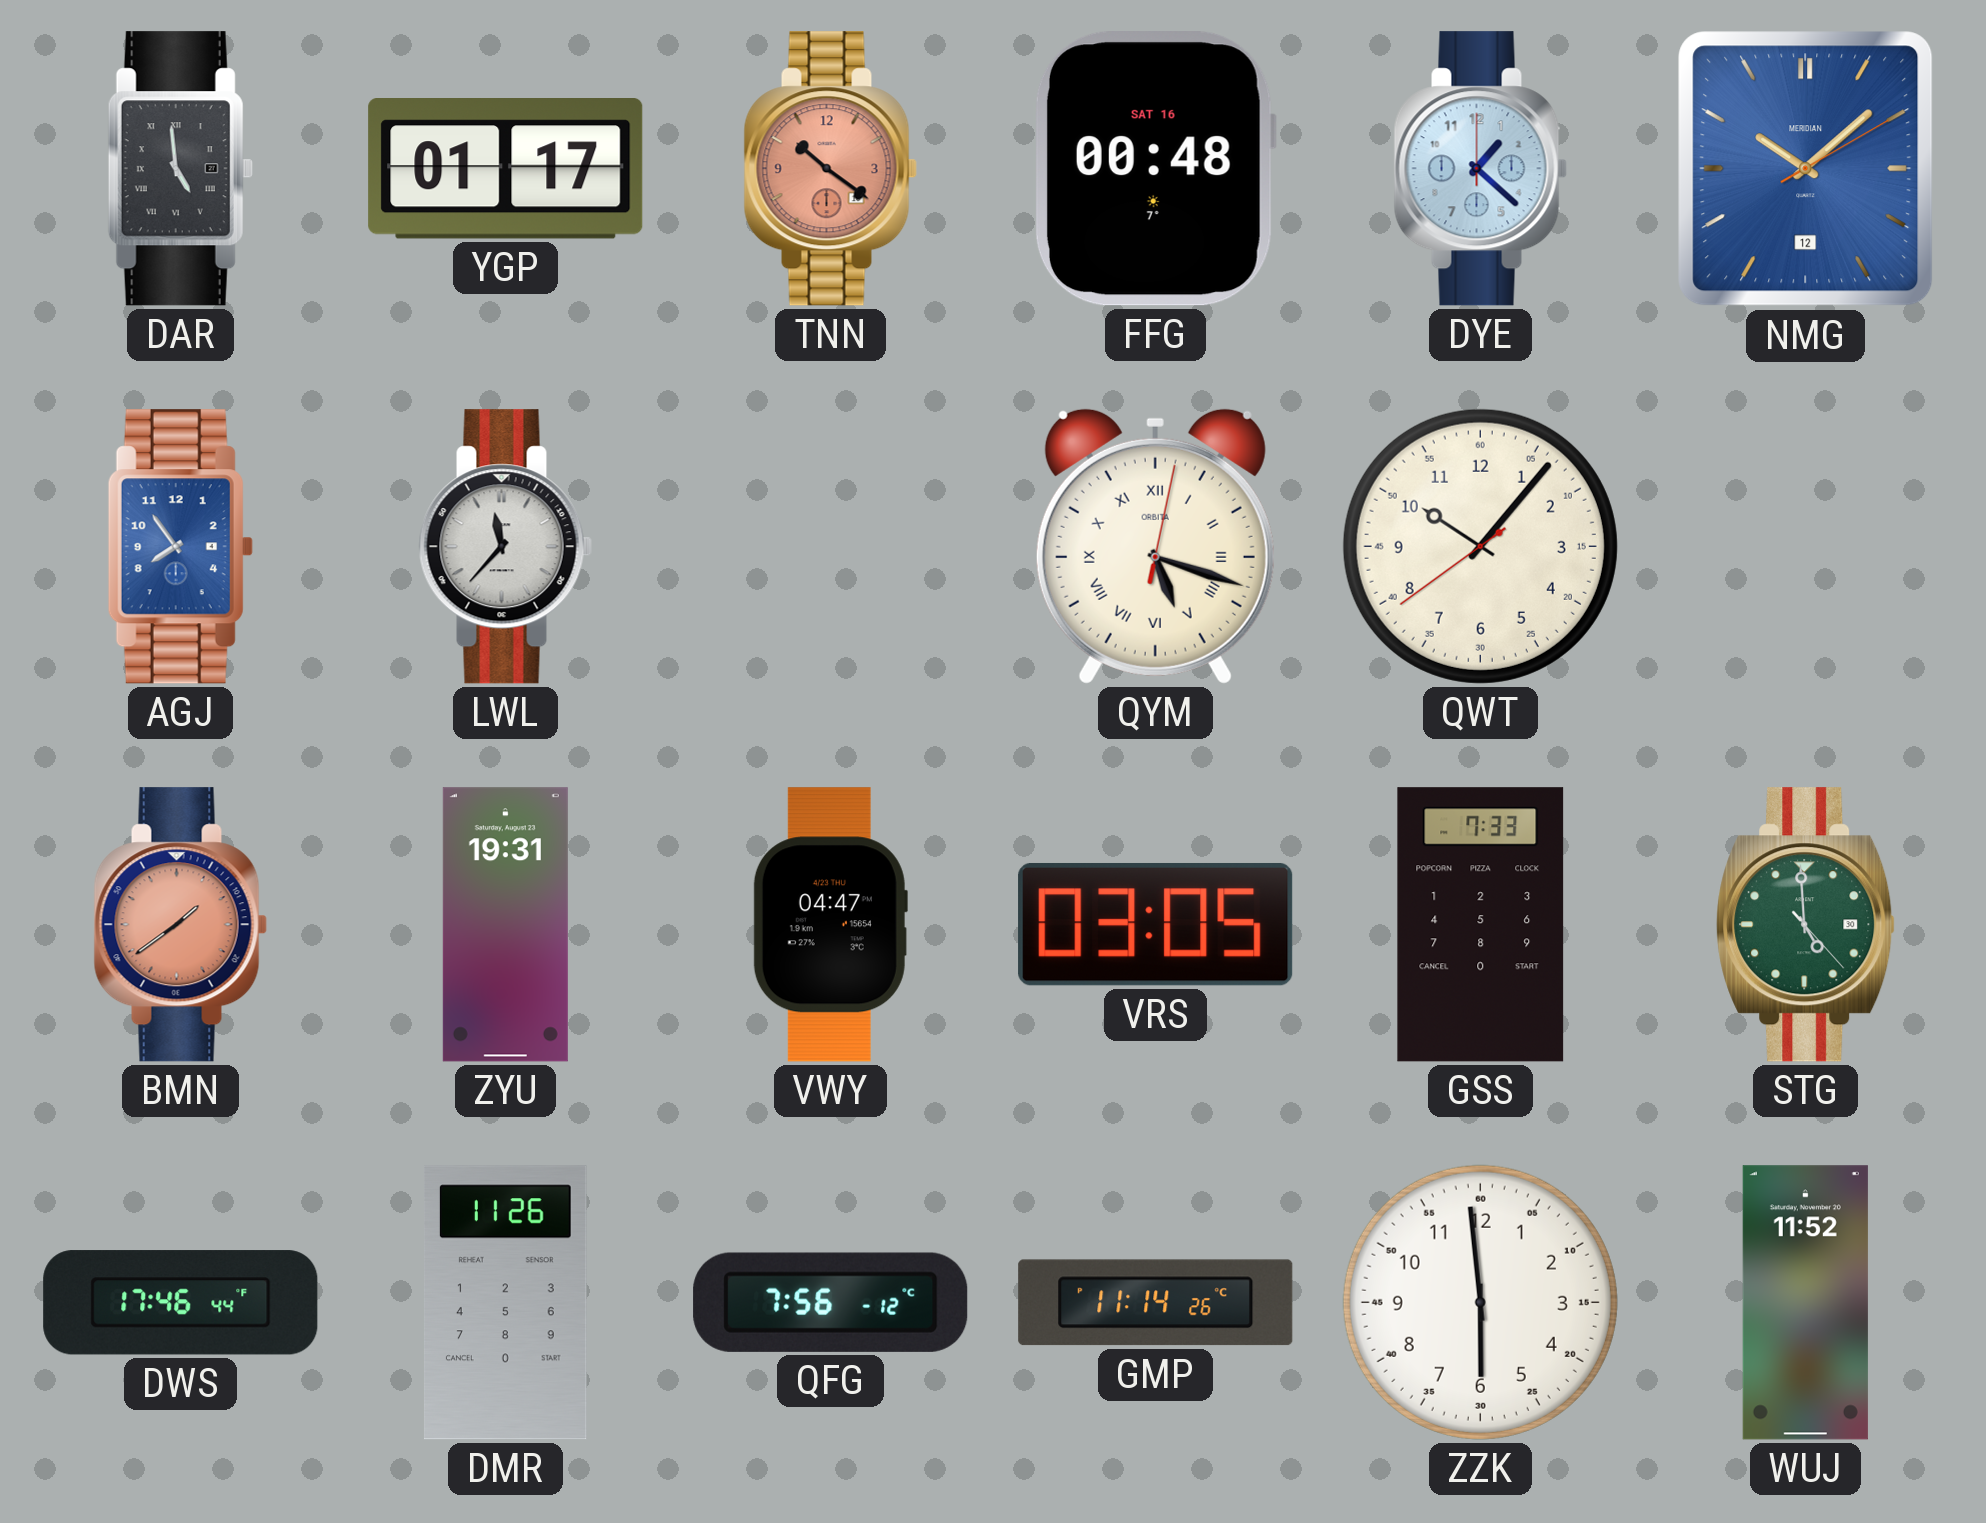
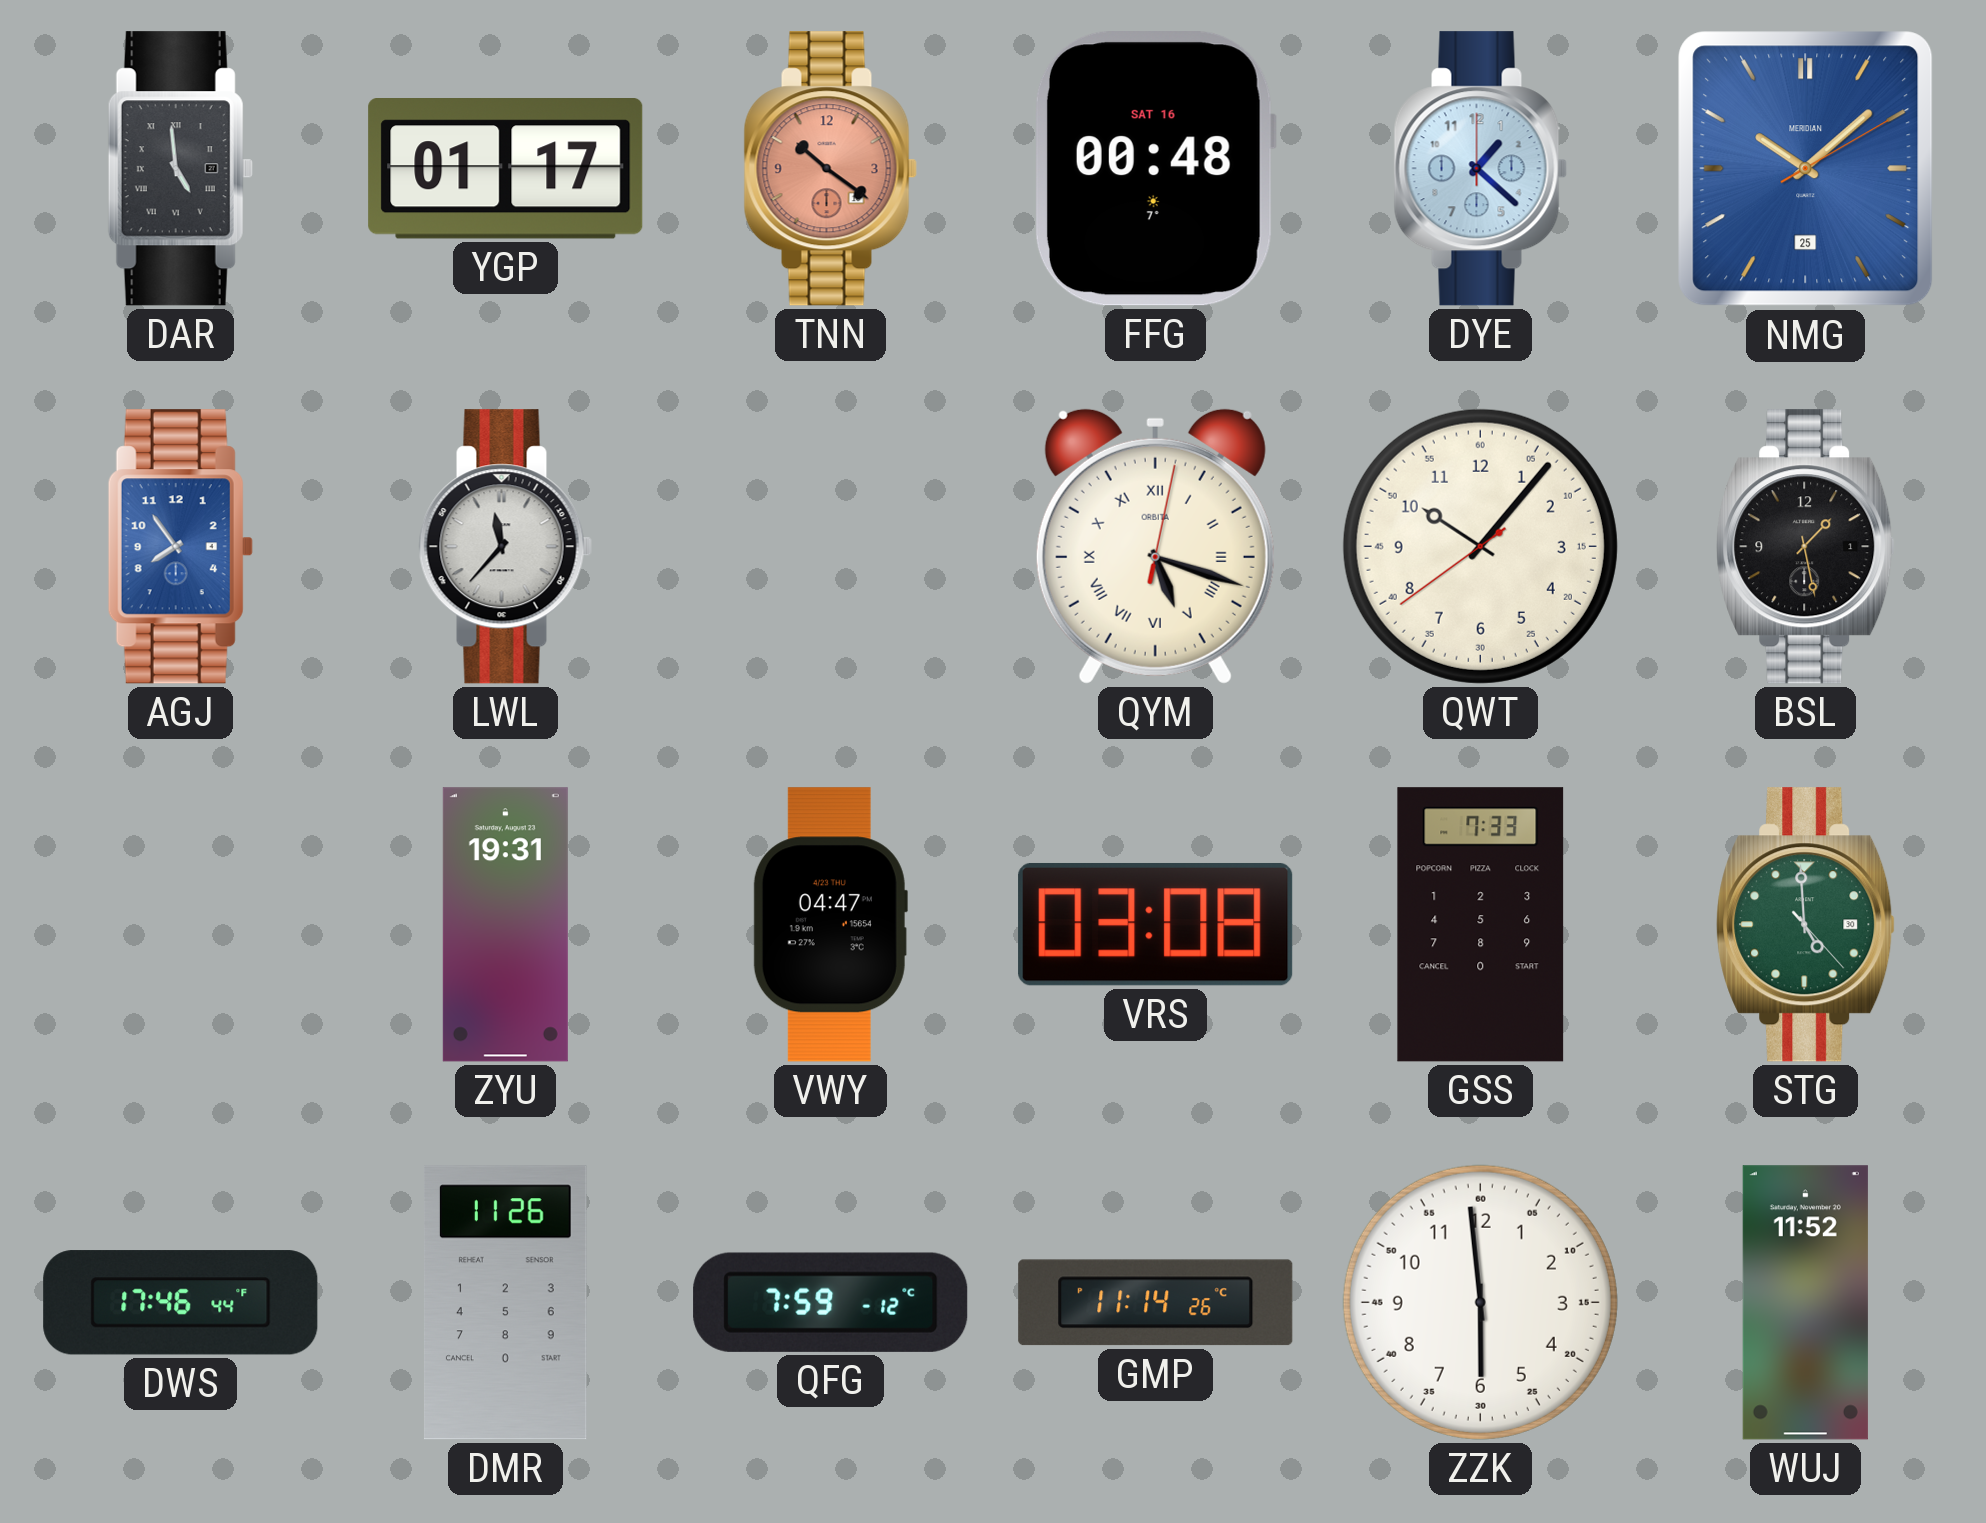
NMG date: 12 -> 25 (1806, 169)
BSL: none -> 1:28 (1806, 547)
BMN: 1:39 -> none (180, 925)
VRS: 03:05 -> 03:08 (1156, 924)
QFG: 7:56 -> 7:59 (831, 1302)
